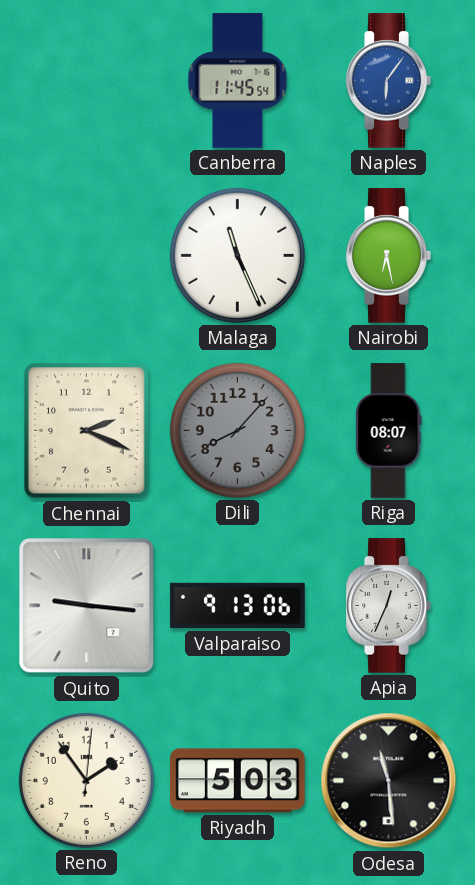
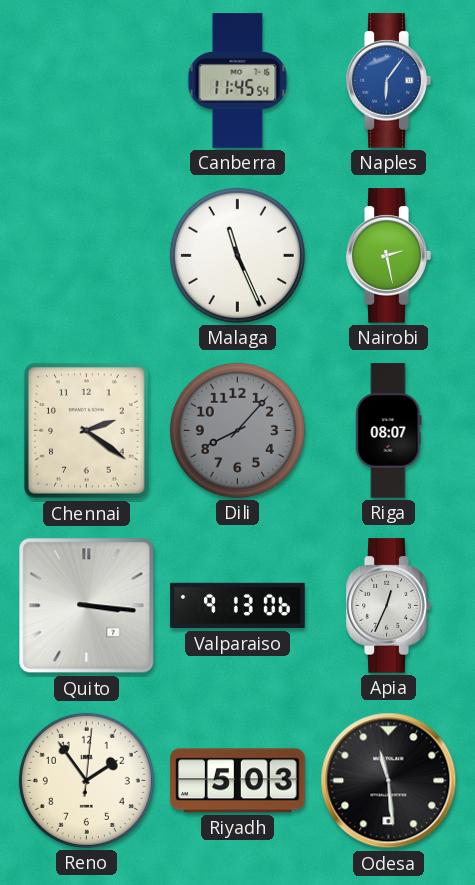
Nairobi: 6:28 -> 2:28 (388, 256)
Chennai: 2:19 -> 2:21 (87, 431)
Quito: 9:16 -> 3:16 (87, 606)
